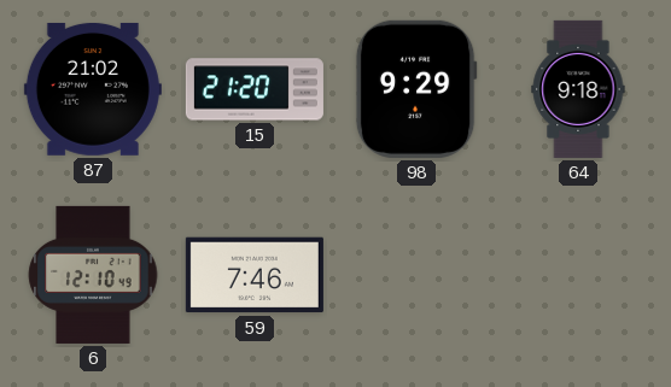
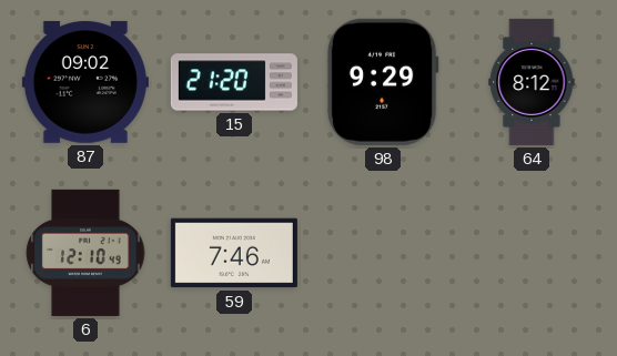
87: 21:02 -> 09:02 (85, 82)
64: 9:18 -> 8:12 (532, 82)
